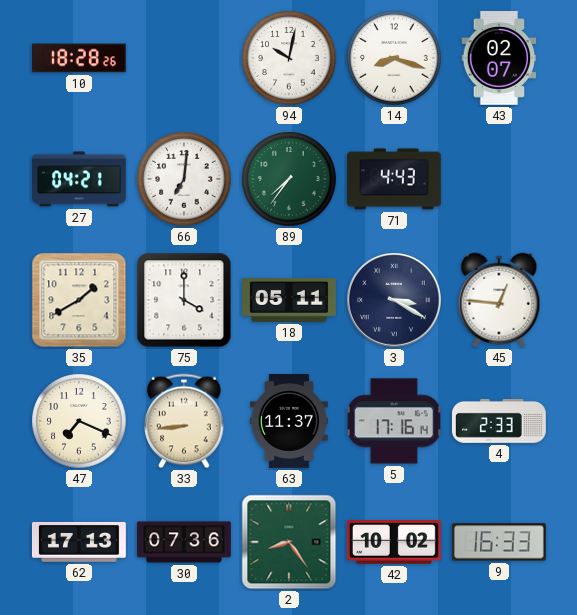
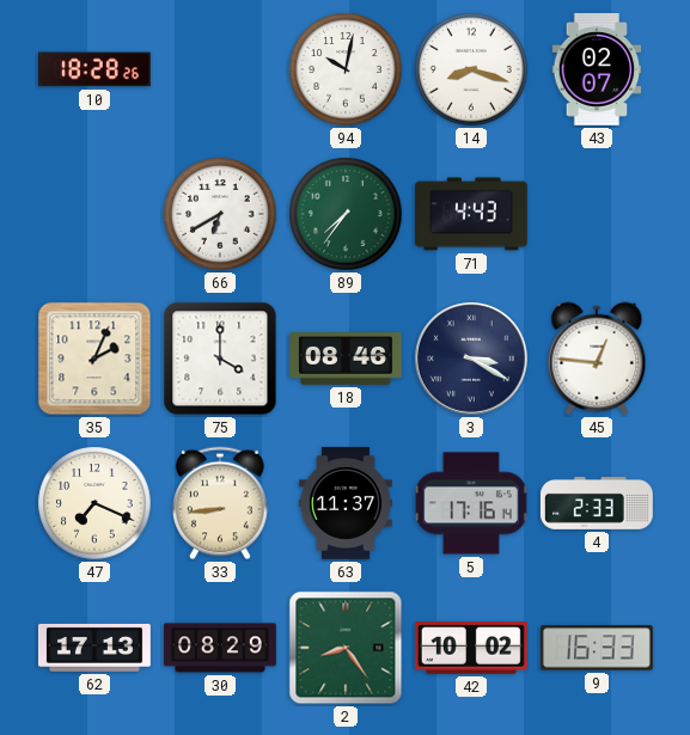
27: 04:21 -> none (79, 179)
66: 7:01 -> 6:40 (220, 214)
35: 1:40 -> 2:04 (94, 359)
18: 05:11 -> 08:46 (347, 360)
30: 07:36 -> 08:29 (220, 648)
